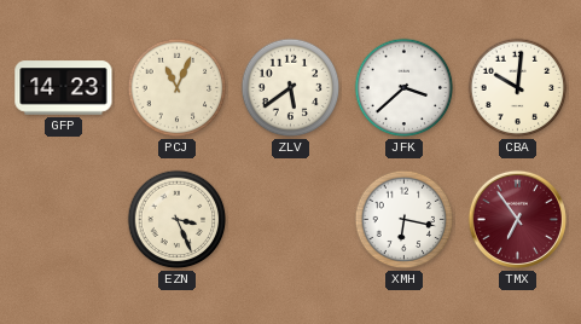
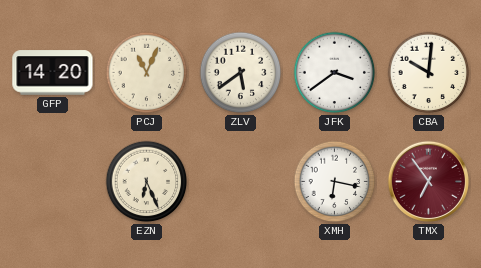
GFP: 14:23 -> 14:20 (53, 73)
JFK: 3:38 -> 3:39 (335, 73)
EZN: 3:26 -> 6:26 (147, 182)
